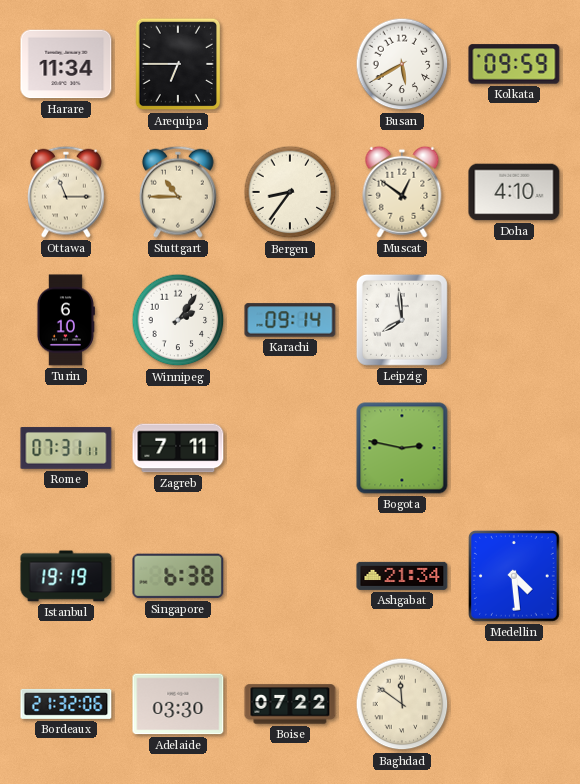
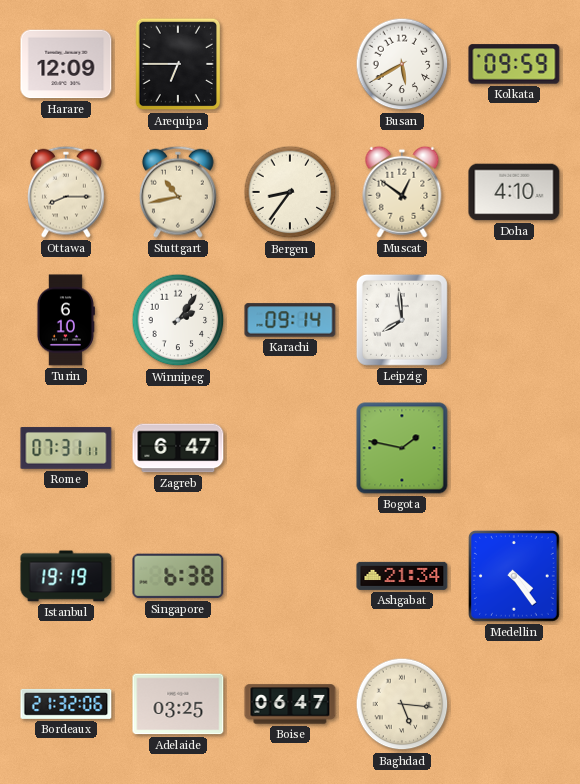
Harare: 11:34 -> 12:09 (66, 64)
Ottawa: 11:15 -> 8:15 (67, 192)
Stuttgart: 10:45 -> 10:43 (179, 192)
Zagreb: 7:11 -> 6:47 (178, 448)
Bogota: 2:47 -> 1:47 (402, 448)
Medellin: 4:29 -> 4:24 (514, 576)
Adelaide: 03:30 -> 03:25 (178, 704)
Boise: 07:22 -> 06:47 (290, 704)
Baghdad: 11:51 -> 5:16 (402, 704)
